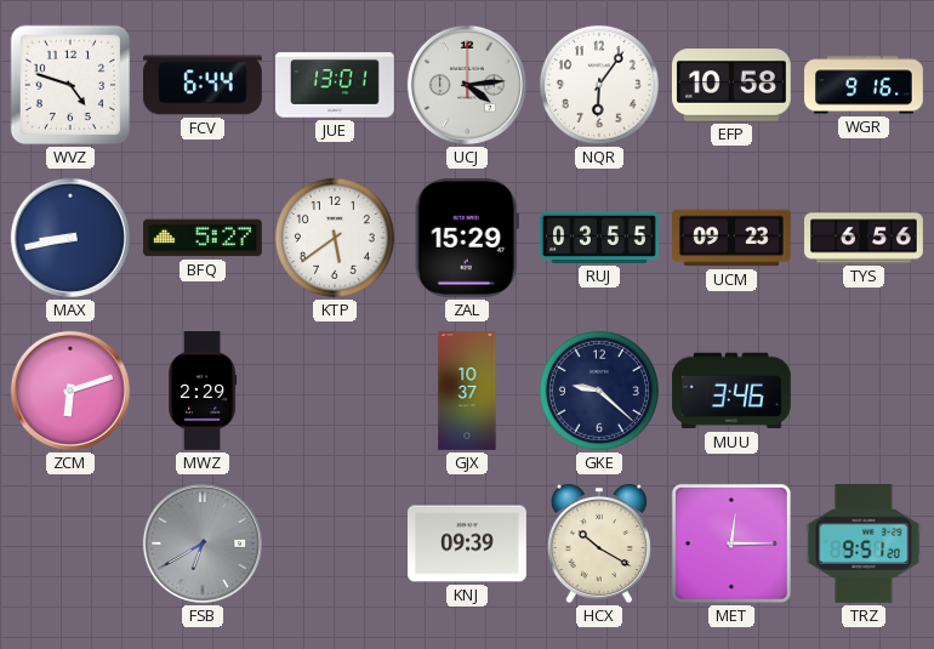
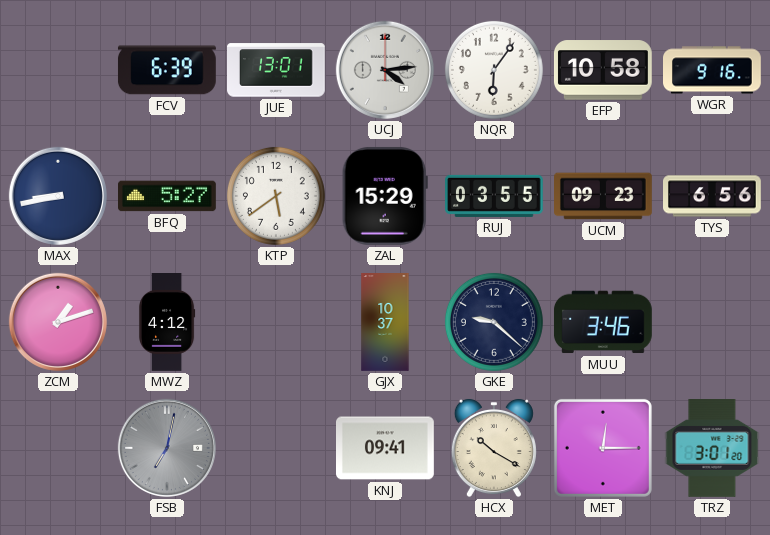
WVZ: 4:48 -> none (70, 85)
FCV: 6:44 -> 6:39 (167, 70)
ZCM: 6:12 -> 1:12 (58, 322)
MWZ: 2:29 -> 4:12 (167, 323)
FSB: 6:40 -> 7:02 (167, 448)
KNJ: 09:39 -> 09:41 (386, 448)
TRZ: 9:51 -> 3:01 (712, 449)
